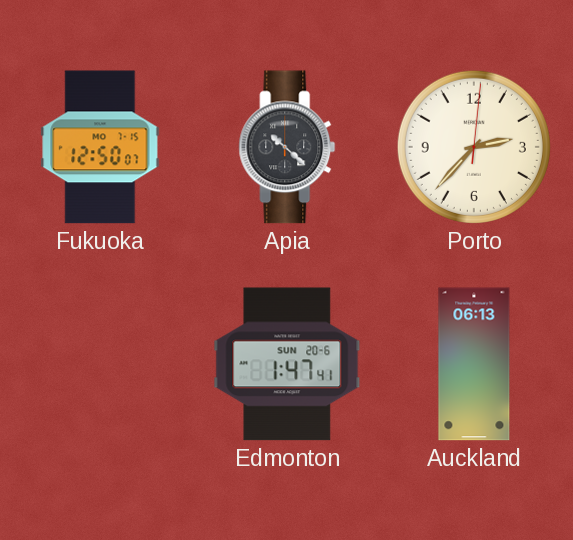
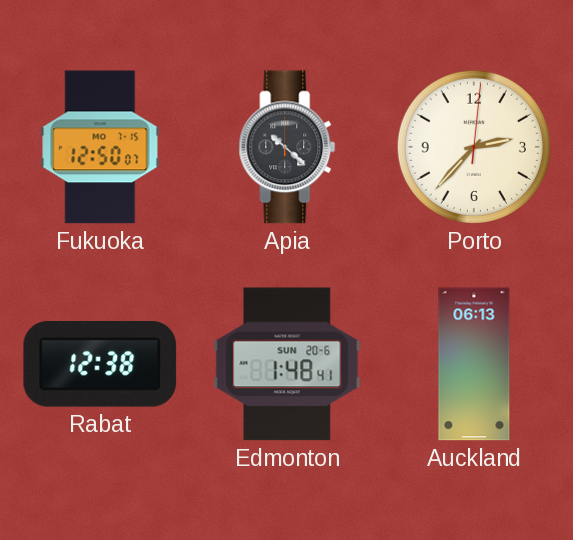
Rabat: none -> 12:38 (100, 364)
Edmonton: 1:47 -> 1:48 (287, 364)
